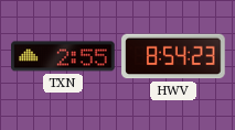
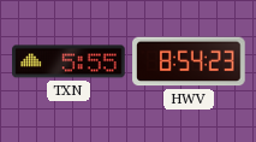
TXN: 2:55 -> 5:55 (69, 61)
